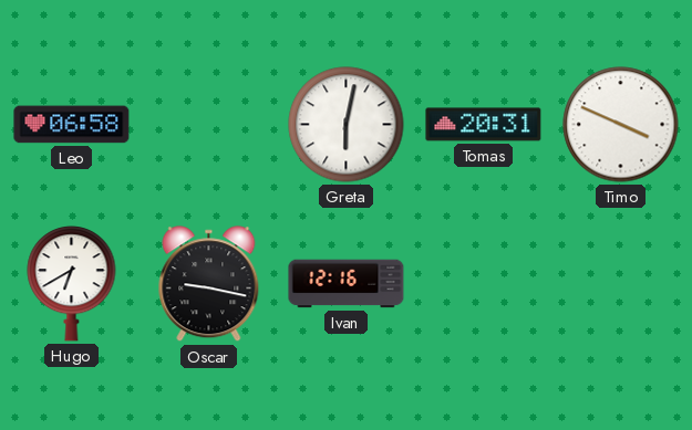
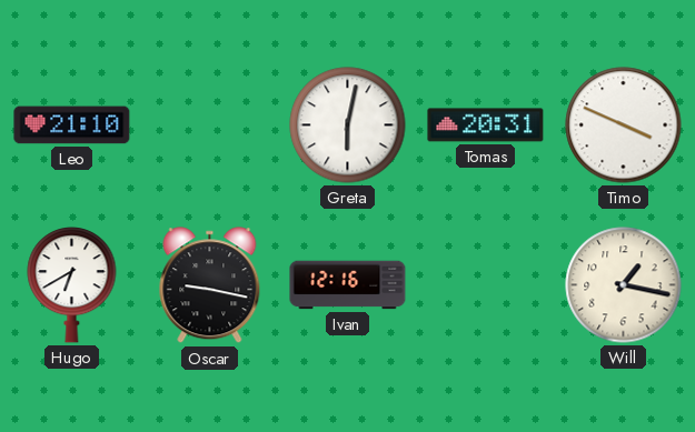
Leo: 06:58 -> 21:10 (72, 125)
Will: none -> 1:17 (624, 285)
